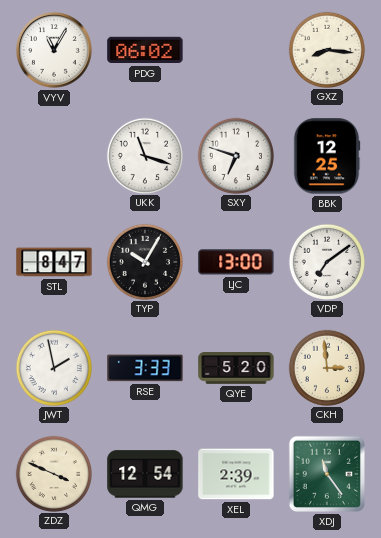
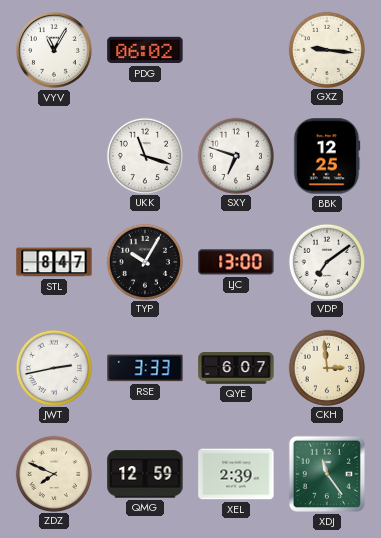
GXZ: 8:16 -> 9:16 (326, 49)
JWT: 1:58 -> 2:43 (53, 367)
QYE: 5:20 -> 6:07 (236, 369)
ZDZ: 3:49 -> 7:49 (53, 473)
QMG: 12:54 -> 12:59 (145, 474)
